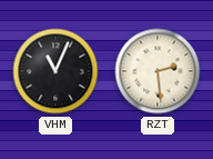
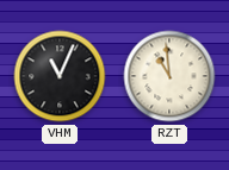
RZT: 2:29 -> 10:59 (169, 76)
